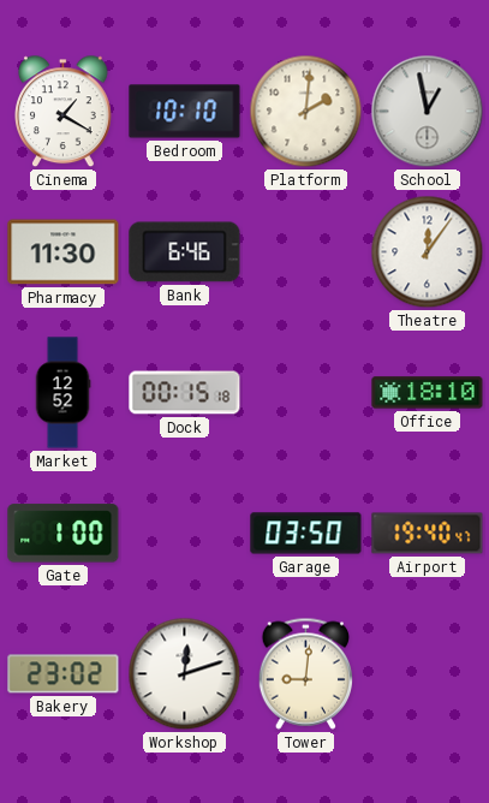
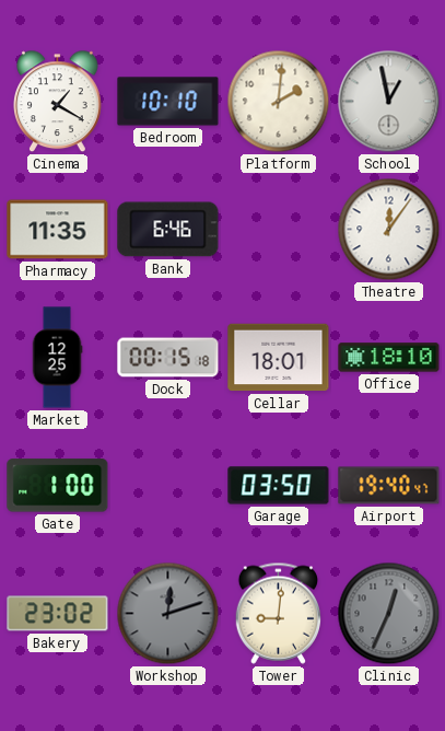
Pharmacy: 11:30 -> 11:35 (58, 230)
Market: 12:52 -> 12:25 (57, 358)
Cellar: none -> 18:01 (279, 358)
Workshop dial: white -> grey (168, 614)
Clinic: none -> 12:34 (389, 614)
